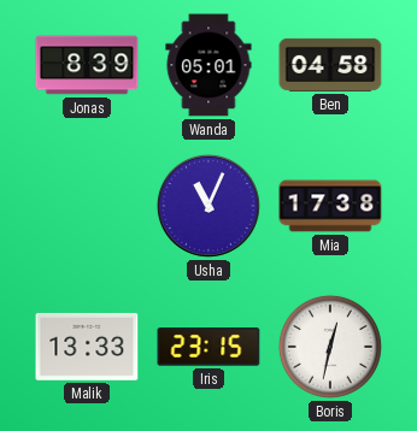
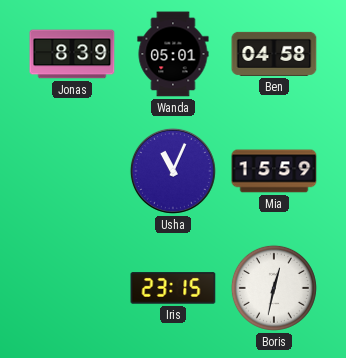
Mia: 17:38 -> 15:59 (274, 171)
Malik: 13:33 -> none (87, 347)
